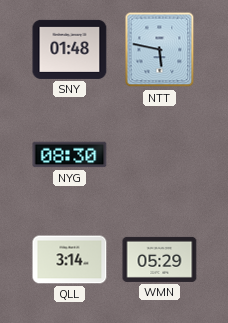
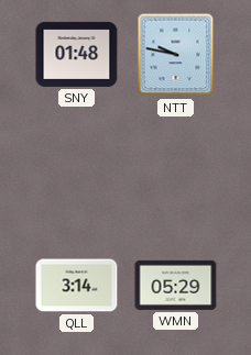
NTT: 5:47 -> 9:47 (176, 55)
NYG: 08:30 -> none (70, 155)
